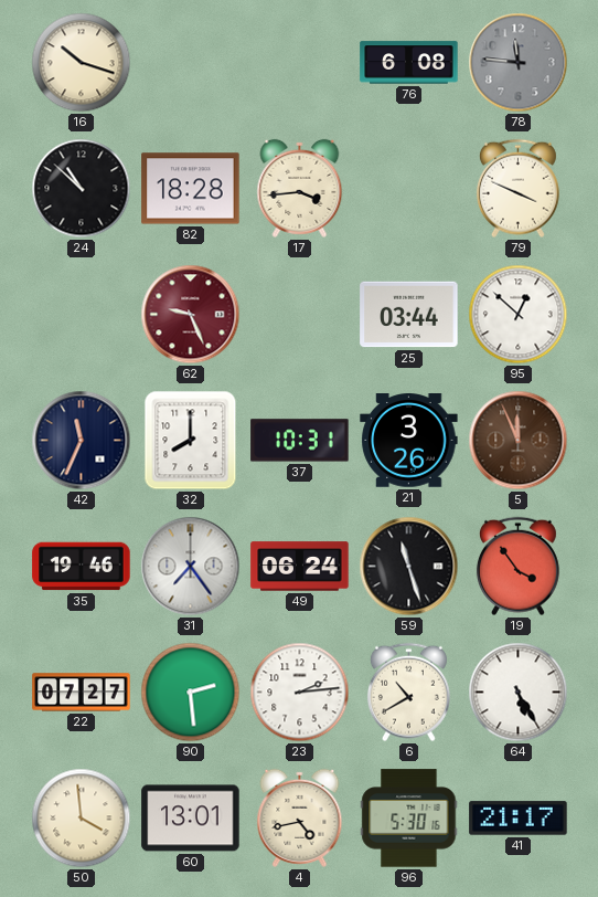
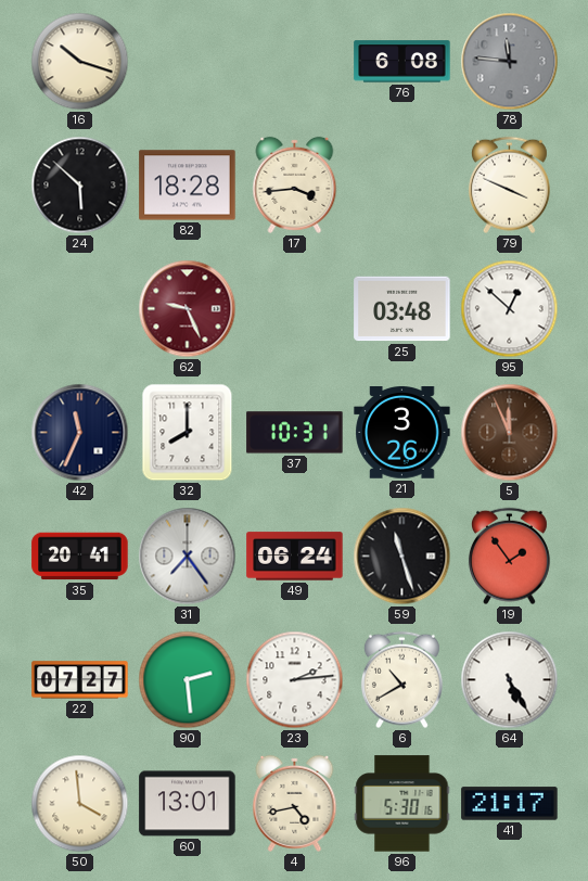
24: 10:52 -> 5:52 (80, 186)
25: 03:44 -> 03:48 (402, 309)
35: 19:46 -> 20:41 (80, 557)
19: 3:54 -> 1:54 (509, 557)
